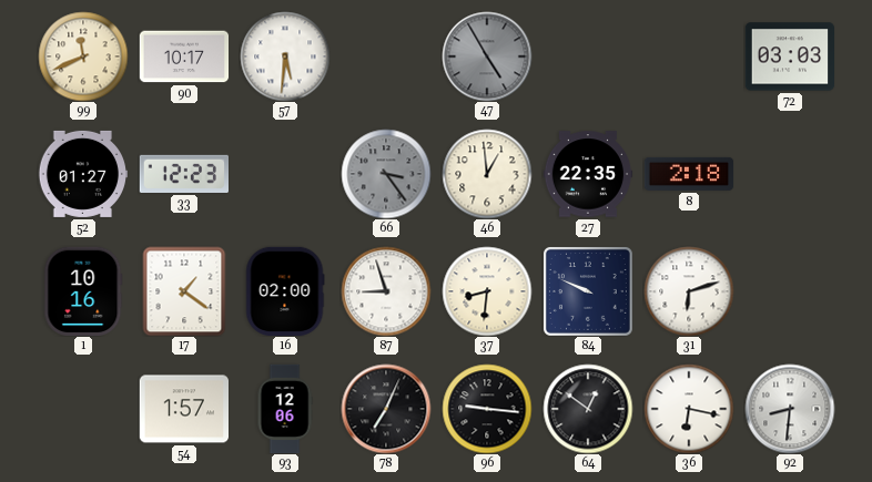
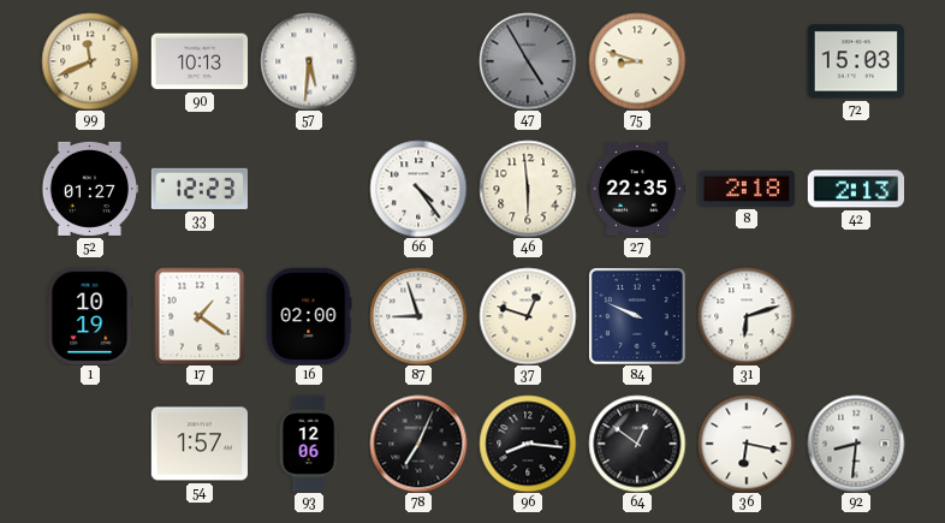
90: 10:17 -> 10:13 (200, 61)
75: none -> 8:48 (637, 61)
72: 03:03 -> 15:03 (856, 61)
66: 3:24 -> 4:24 (418, 189)
66 dial: grey -> white (418, 189)
46: 12:59 -> 5:59 (528, 189)
42: none -> 2:13 (855, 189)
1: 10:16 -> 10:19 (90, 315)
37: 8:31 -> 12:48 (528, 316)
96: 9:16 -> 8:16 (528, 444)
